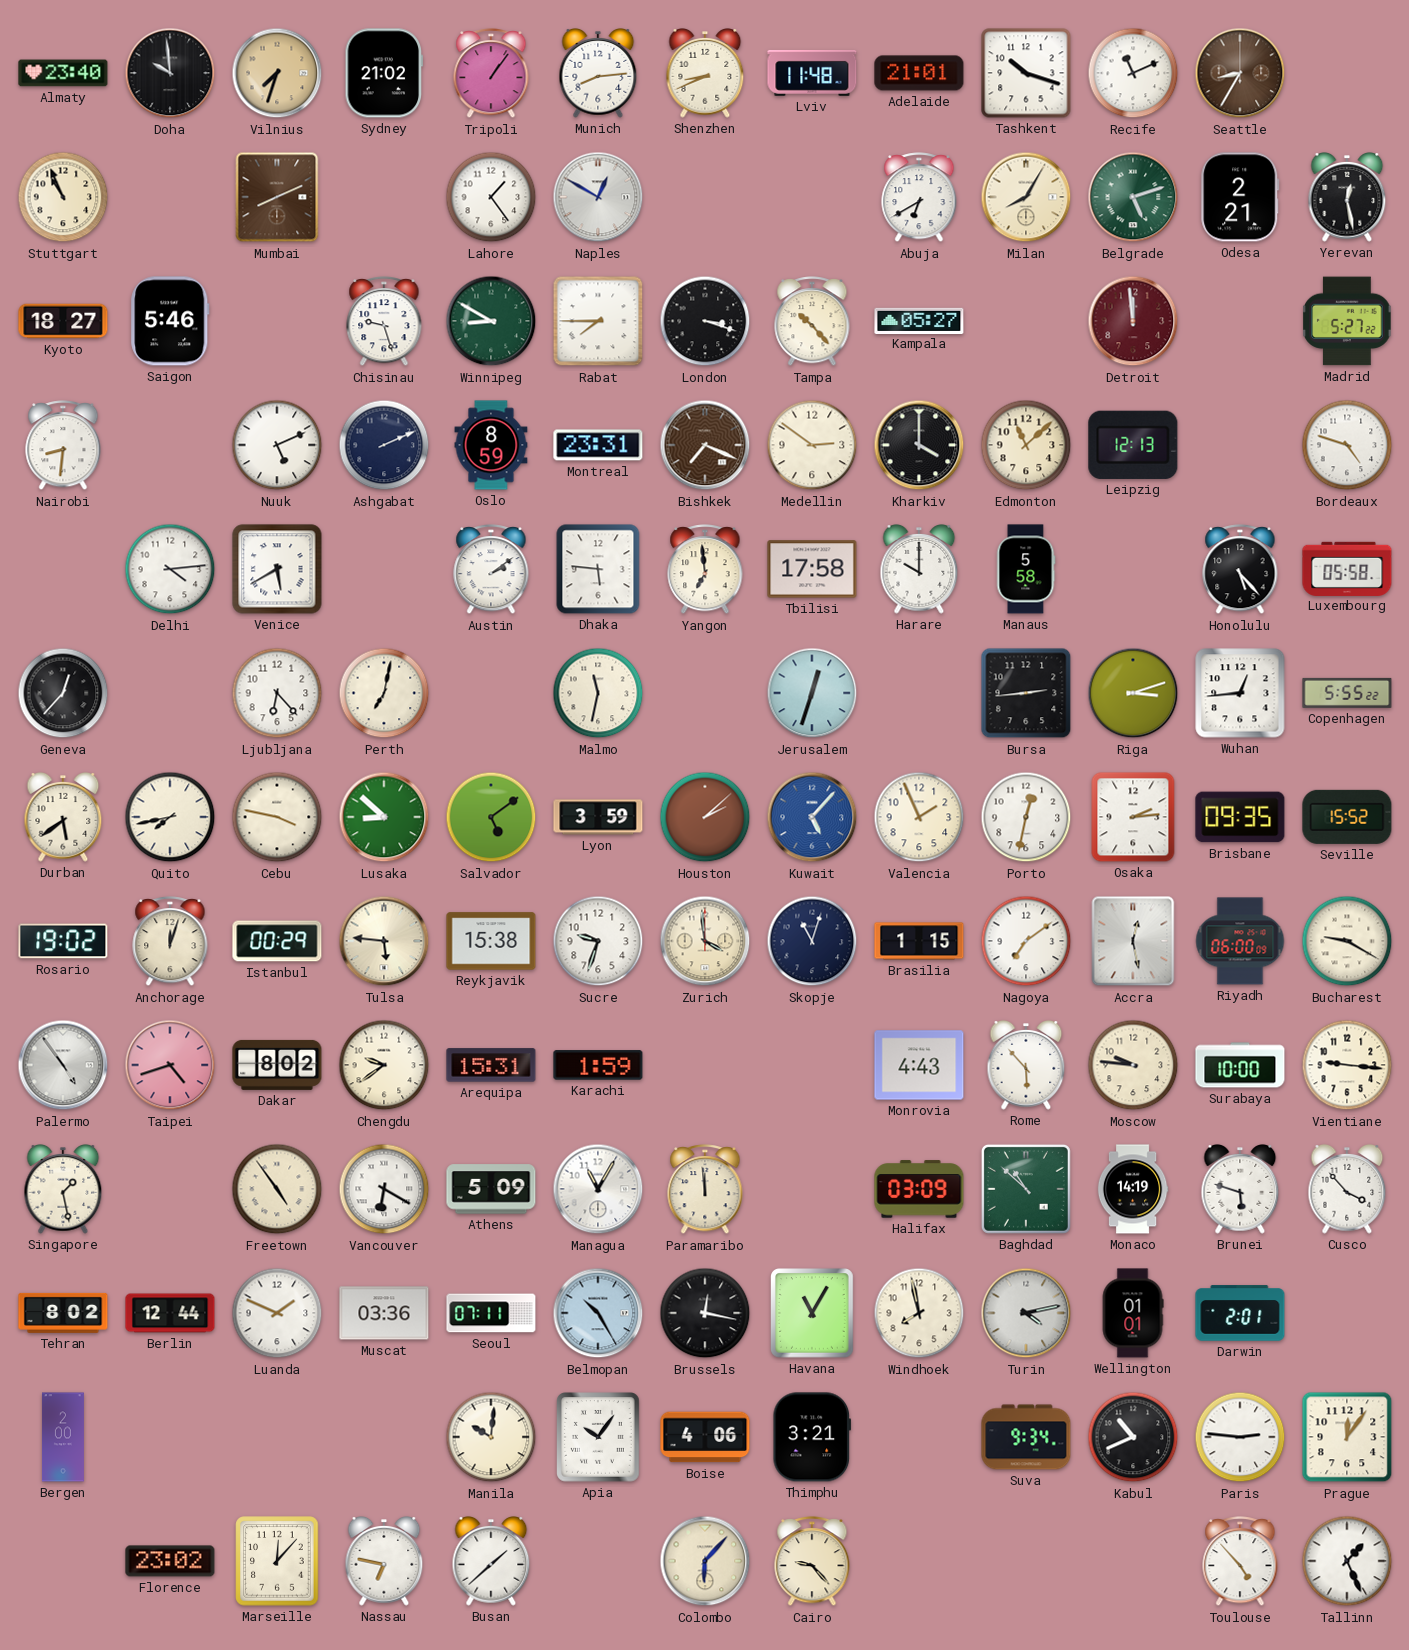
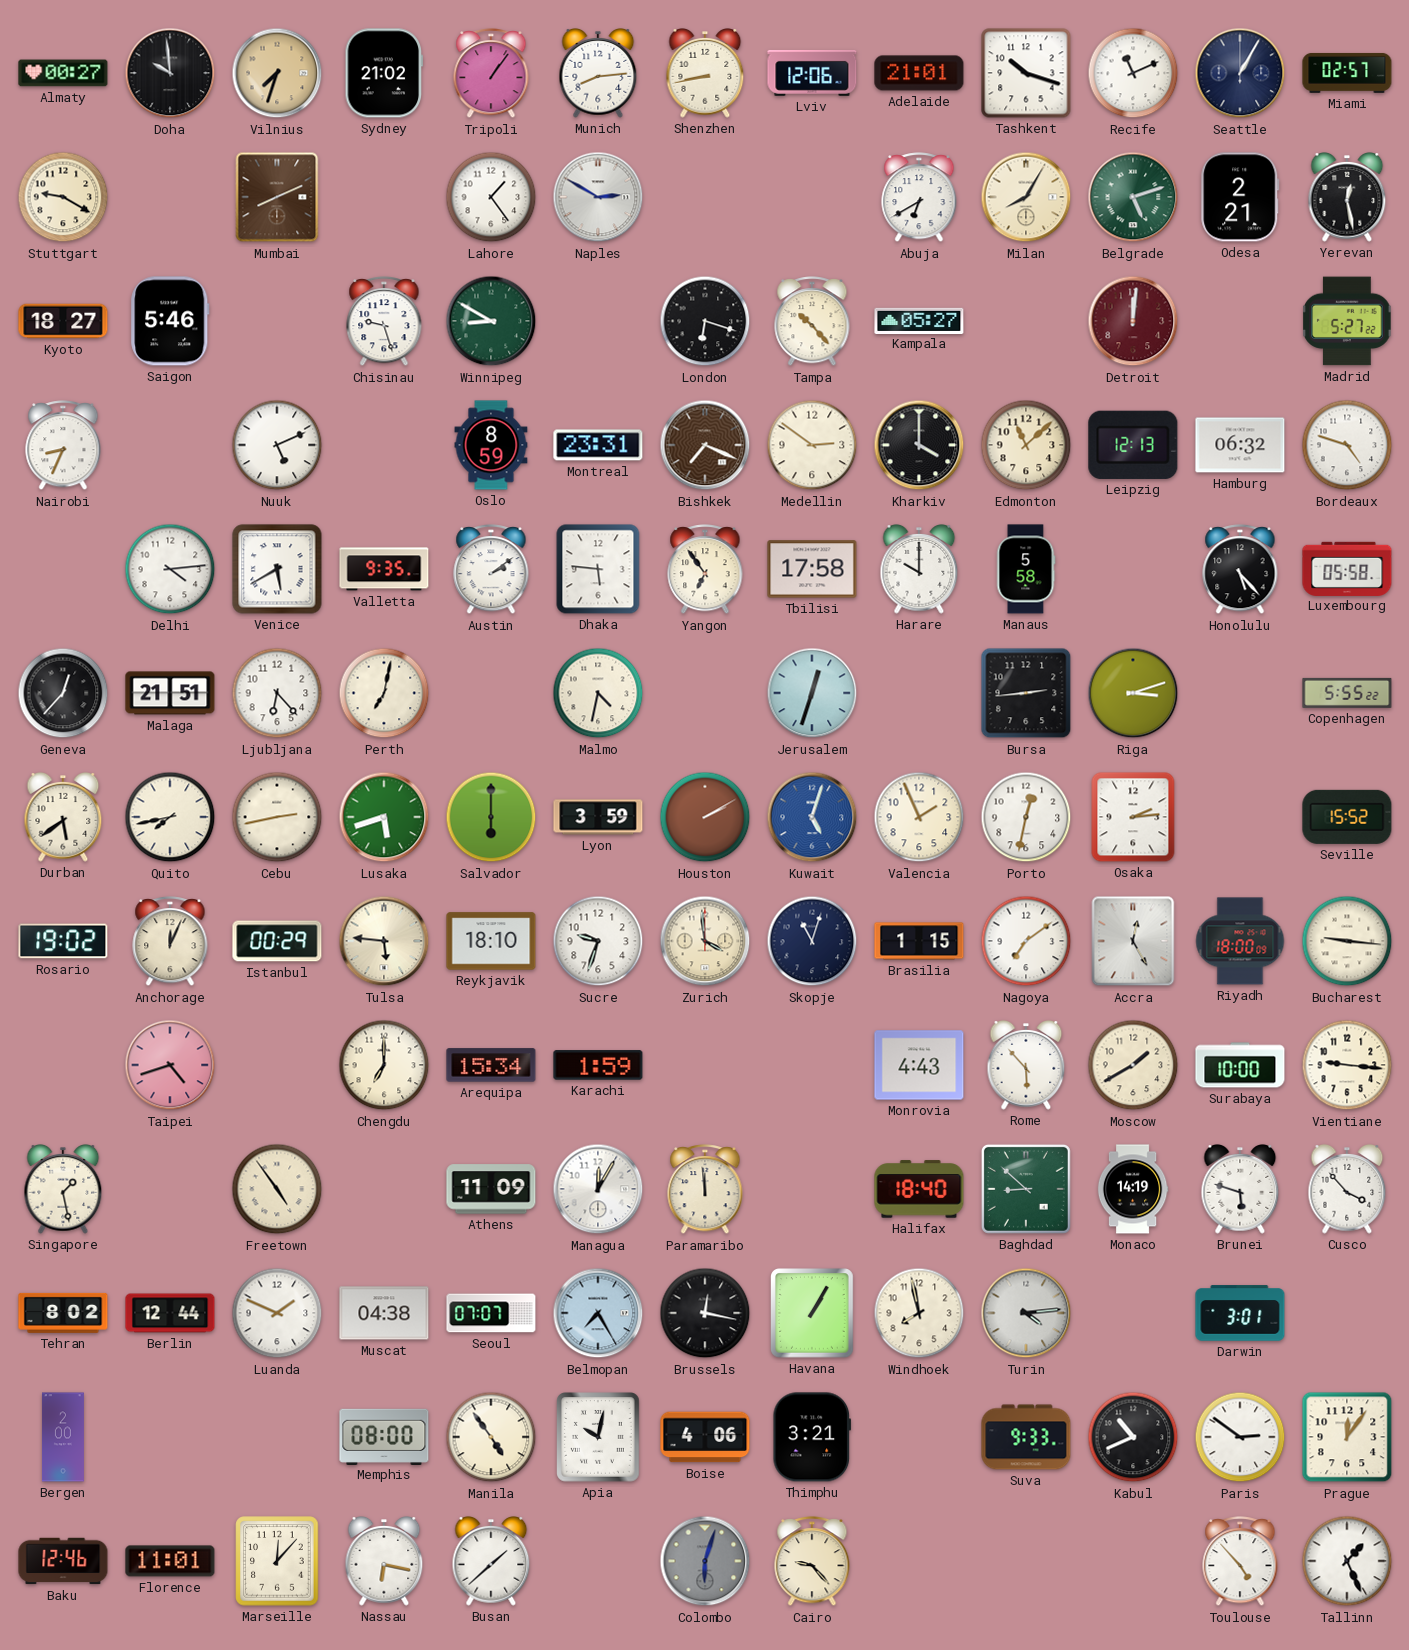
Almaty: 23:40 -> 00:27 (63, 73)
Shenzhen: 8:41 -> 8:43 (705, 74)
Lviv: 11:48 -> 12:06 (812, 73)
Seattle: 8:35 -> 1:05 (1240, 73)
Seattle dial: brown -> navy (1240, 73)
Miami: none -> 02:57 (1347, 73)
Stuttgart: 10:56 -> 9:20 (63, 197)
Naples: 12:50 -> 2:50 (598, 197)
Rabat: 7:45 -> none (598, 321)
London: 3:18 -> 6:18 (705, 321)
Detroit: 11:59 -> 12:01 (1133, 321)
Nairobi: 8:31 -> 8:34 (63, 446)
Ashgabat: 2:11 -> none (384, 445)
Hamburg: none -> 06:32 (1240, 445)
Valletta: none -> 9:35 (384, 569)
Yangon: 6:59 -> 6:54 (705, 570)
Malaga: none -> 21:51 (170, 693)
Malmo: 11:32 -> 4:32 (598, 693)
Wuhan: 12:44 -> none (1240, 693)
Cebu: 3:47 -> 2:43 (277, 817)
Lusaka: 8:52 -> 5:42 (384, 817)
Salvador: 5:09 -> 6:00 (491, 817)
Houston: 2:08 -> 2:10 (705, 817)
Kuwait: 5:07 -> 5:03 (812, 817)
Brisbane: 09:35 -> none (1240, 817)
Anchorage: 12:03 -> 12:04 (170, 942)
Reykjavik: 15:38 -> 18:10 (491, 941)
Accra: 12:28 -> 12:25 (1133, 941)
Riyadh: 06:00 -> 18:00 (1240, 941)
Bucharest: 9:20 -> 9:16 (1347, 941)
Palermo: 4:54 -> none (63, 1065)
Dakar: 8:02 -> none (277, 1065)
Chengdu: 9:39 -> 7:00 (384, 1065)
Arequipa: 15:31 -> 15:34 (491, 1065)
Moscow: 9:46 -> 1:40 (1133, 1065)
Vancouver: 6:20 -> none (384, 1189)
Athens: 5:09 -> 11:09 (491, 1189)
Managua: 11:05 -> 12:05 (598, 1189)
Halifax: 03:09 -> 18:40 (919, 1189)
Baghdad: 10:52 -> 8:52 (1026, 1189)
Muscat: 03:36 -> 04:38 (384, 1313)
Seoul: 07:11 -> 07:07 (491, 1313)
Belmopan: 10:25 -> 7:25 (598, 1313)
Havana: 11:05 -> 1:05 (813, 1314)
Turin: 4:13 -> 4:14 (1026, 1313)
Wellington: 01:01 -> none (1133, 1313)
Darwin: 2:01 -> 3:01 (1240, 1313)
Memphis: none -> 08:00 (384, 1436)
Manila: 10:01 -> 4:54 (491, 1437)
Apia: 10:06 -> 10:02 (599, 1438)
Suva: 9:34 -> 9:33 (1026, 1437)
Paris: 2:46 -> 2:51 (1240, 1437)
Baku: none -> 12:46 (63, 1561)
Florence: 23:02 -> 11:01 (170, 1561)
Nassau: 6:47 -> 6:17 (384, 1562)
Colombo: 6:07 -> 6:03 (705, 1561)
Colombo dial: cream -> grey (705, 1561)
